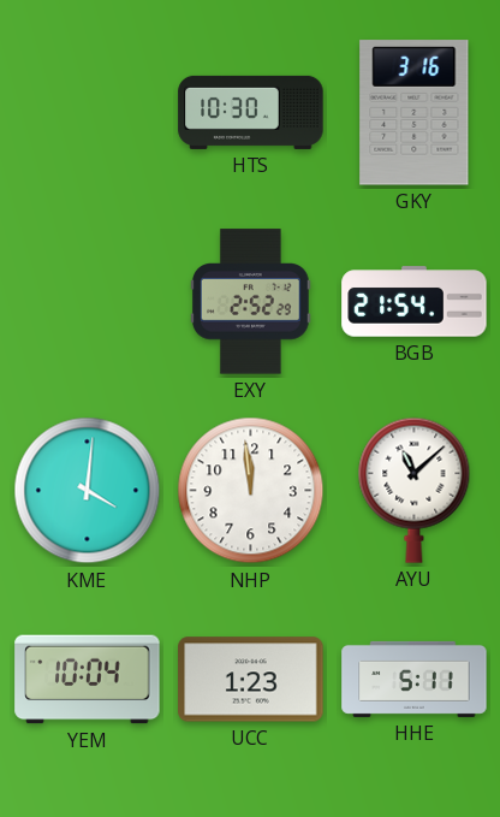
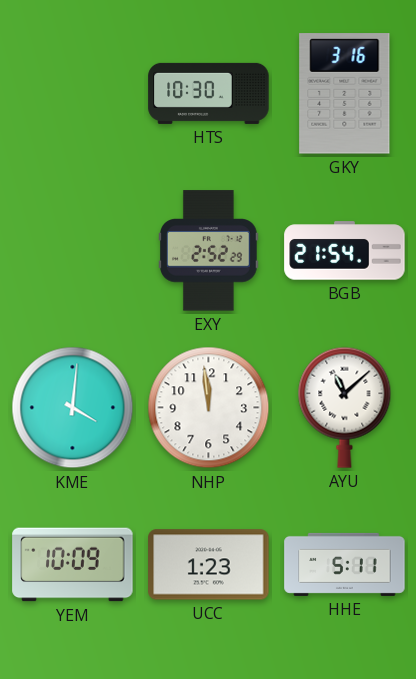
YEM: 10:04 -> 10:09 (73, 565)
